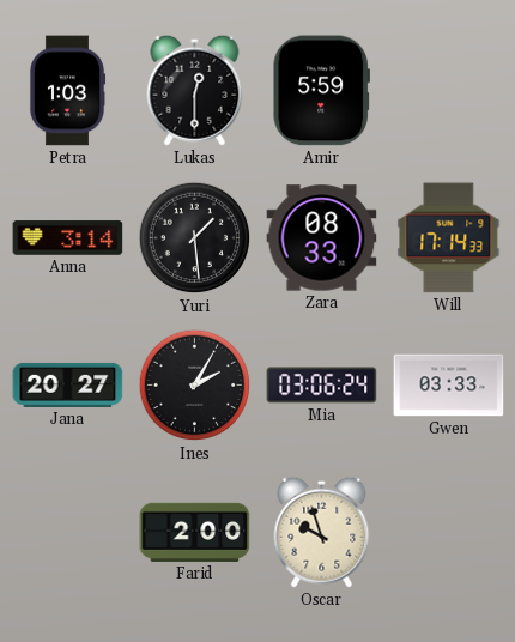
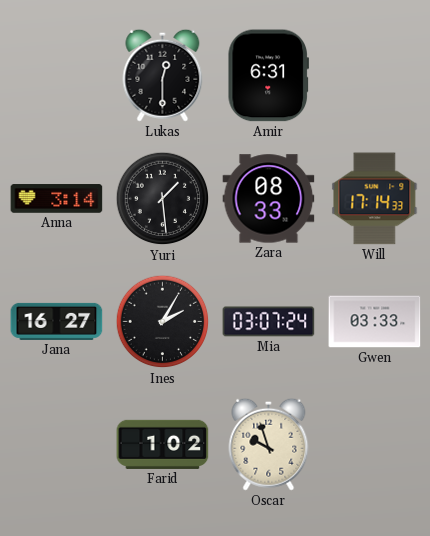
Petra: 1:03 -> none (67, 91)
Amir: 5:59 -> 6:31 (268, 76)
Jana: 20:27 -> 16:27 (57, 321)
Mia: 03:06 -> 03:07 (269, 322)
Farid: 2:00 -> 1:02 (163, 444)
